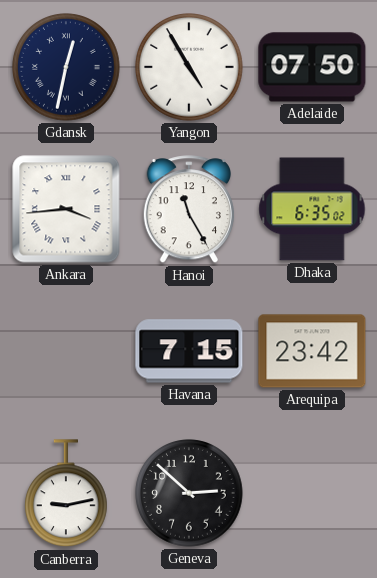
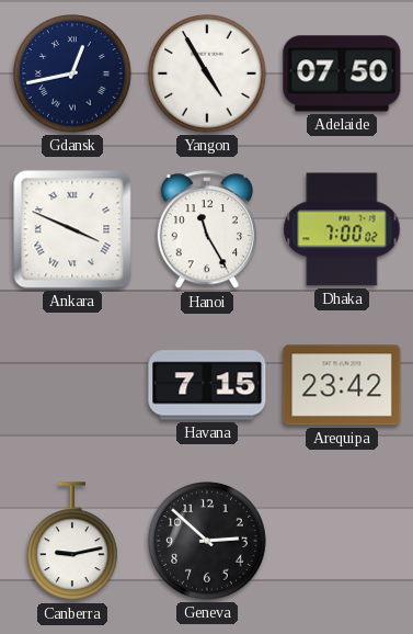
Gdansk: 12:32 -> 12:43 (72, 73)
Ankara: 3:44 -> 3:49 (72, 229)
Dhaka: 6:35 -> 7:00 (342, 229)
